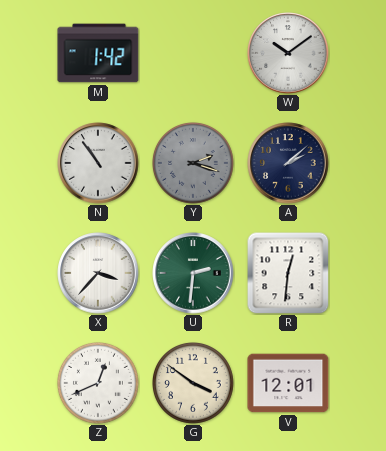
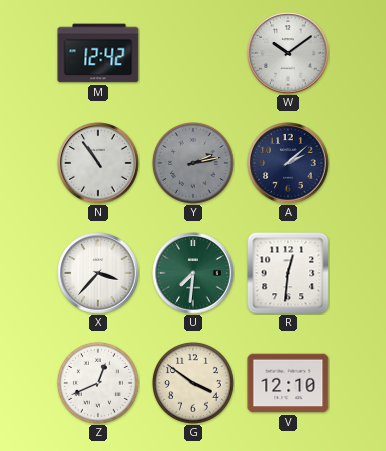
M: 1:42 -> 12:42 (98, 53)
Y: 2:18 -> 2:13 (194, 164)
U: 2:31 -> 7:31 (193, 273)
V: 12:01 -> 12:10 (288, 383)
